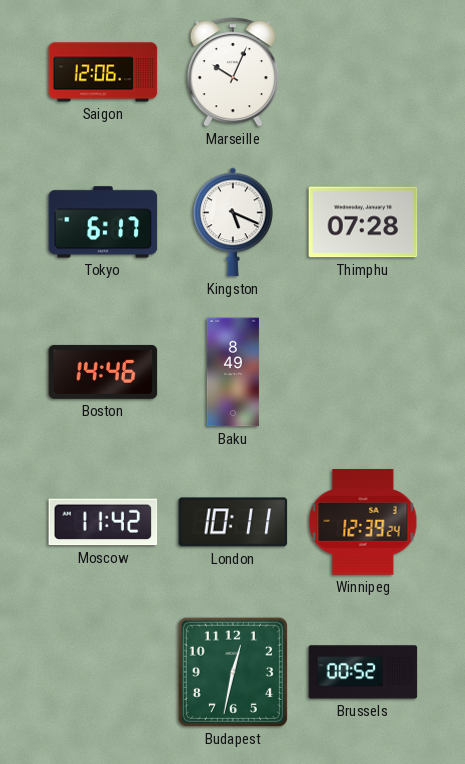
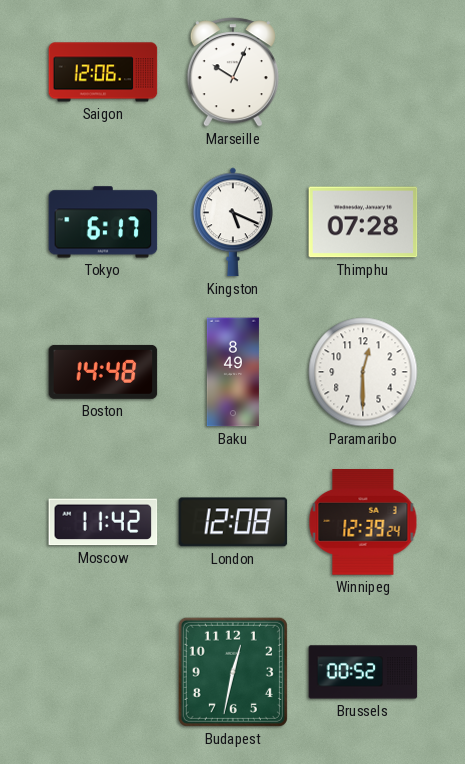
Boston: 14:46 -> 14:48 (103, 372)
Paramaribo: none -> 12:30 (363, 372)
London: 10:11 -> 12:08 (233, 522)
